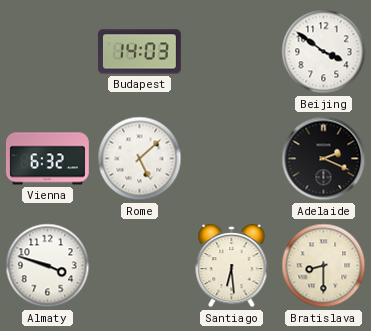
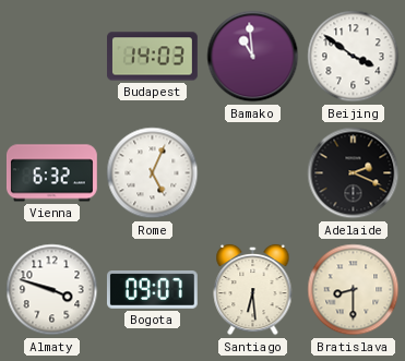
Bamako: none -> 10:59 (253, 57)
Rome: 5:08 -> 5:04 (153, 173)
Bogota: none -> 09:07 (152, 290)
